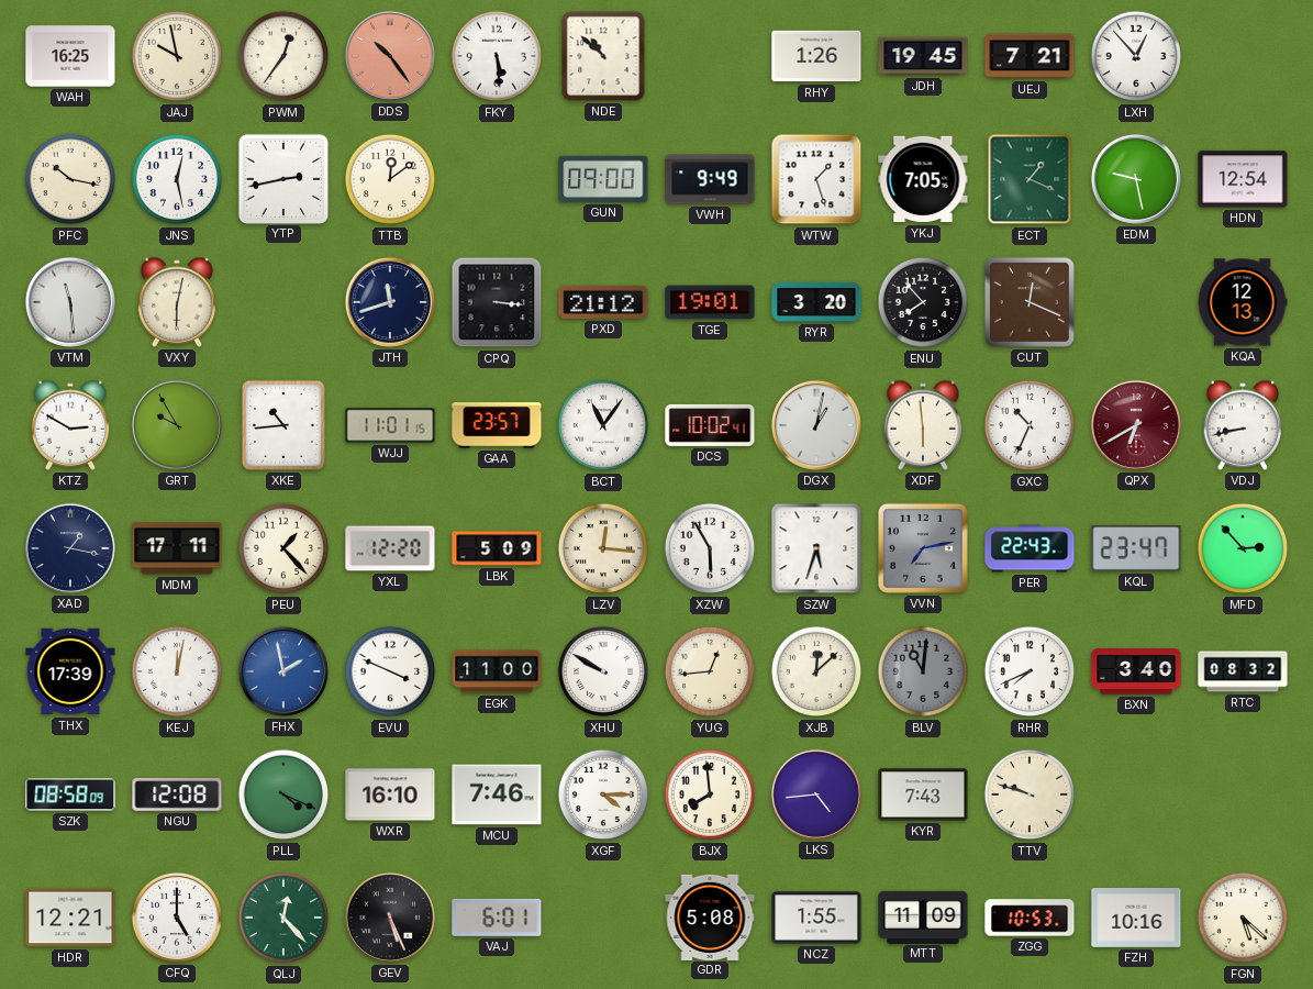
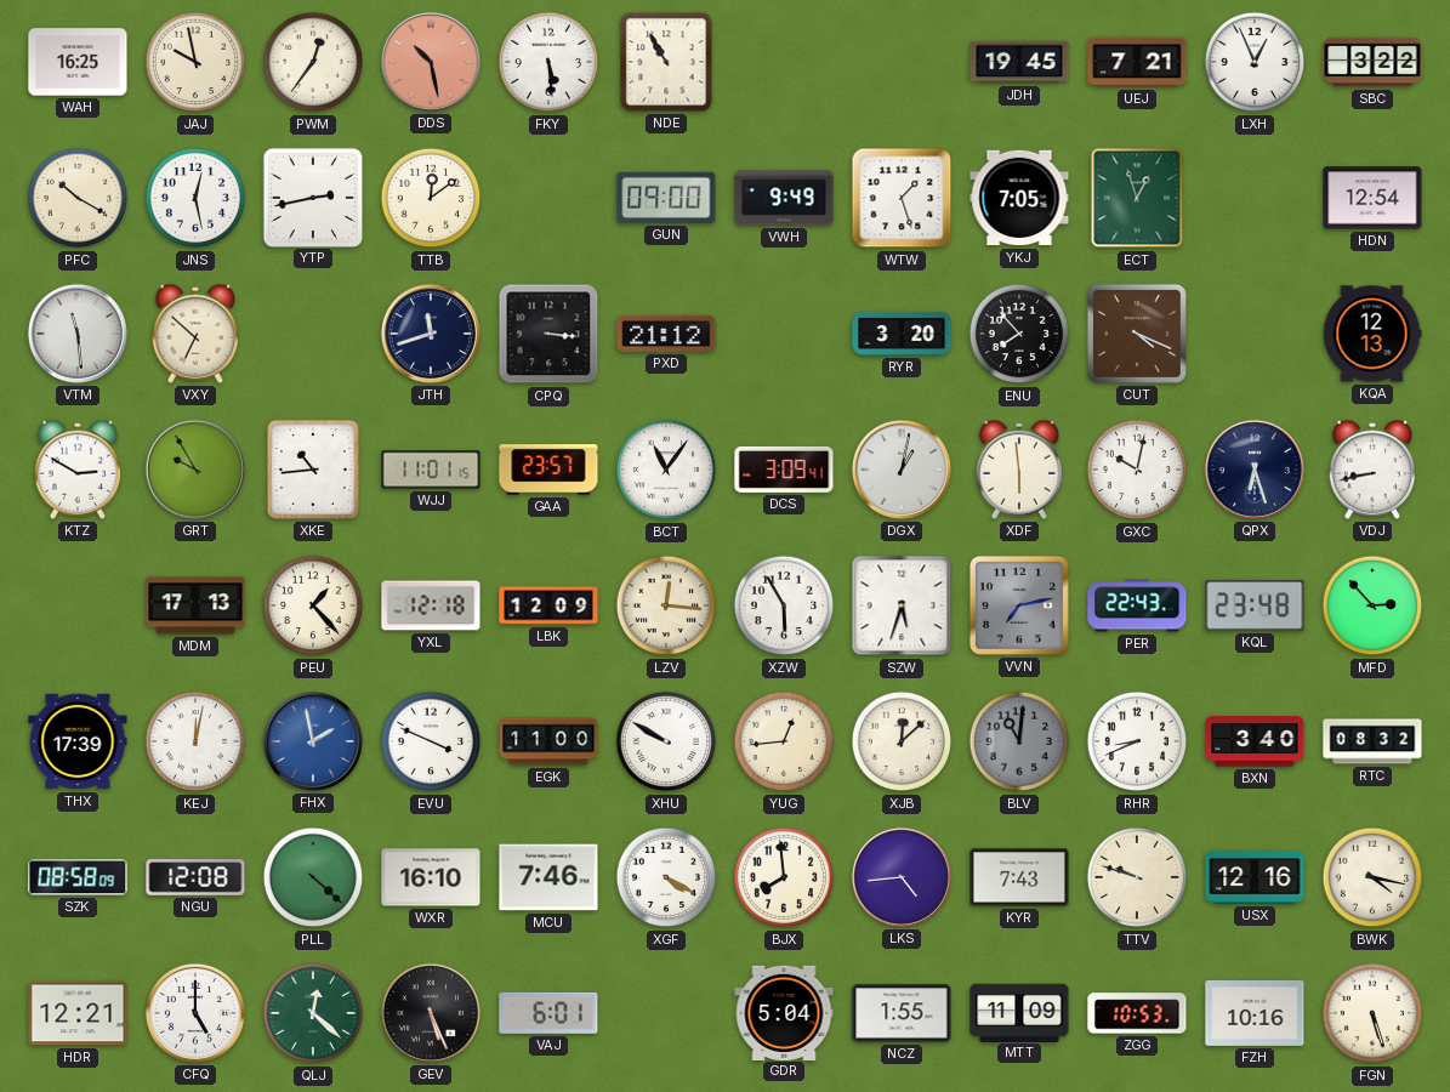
DDS: 10:24 -> 10:28 (431, 62)
NDE: 10:52 -> 10:55 (666, 62)
RHY: 1:26 -> none (816, 56)
LXH: 12:53 -> 12:56 (1255, 62)
SBC: none -> 3:22 (1372, 62)
PFC: 10:17 -> 10:20 (78, 198)
ECT: 1:19 -> 12:57 (1137, 198)
EDM: 9:28 -> none (1136, 179)
VXY: 6:02 -> 6:52 (194, 334)
TGE: 19:01 -> none (710, 302)
CUT: 12:19 -> 4:19 (1137, 334)
DCS: 10:02 -> 3:09 (784, 470)
GXC: 10:34 -> 10:02 (1137, 470)
QPX: 6:40 -> 6:27 (1255, 470)
QPX dial: burgundy -> navy (1255, 470)
XAD: 1:17 -> none (70, 548)
MDM: 17:11 -> 17:13 (195, 605)
YXL: 12:20 -> 12:18 (431, 605)
LBK: 5:09 -> 12:09 (548, 605)
KQL: 23:47 -> 23:48 (1255, 605)
RHR: 7:41 -> 8:41 (1137, 741)
PLL: 4:19 -> 4:22 (313, 877)
XGF: 4:15 -> 4:20 (666, 877)
USX: none -> 12:16 (1255, 877)
BWK: none -> 4:17 (1372, 877)
QLJ: 12:23 -> 12:22 (313, 1013)
GDR: 5:08 -> 5:04 (784, 1012)
FGN: 5:22 -> 5:27 (1372, 1013)
